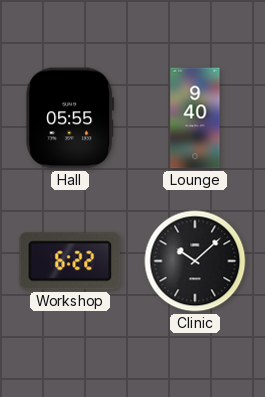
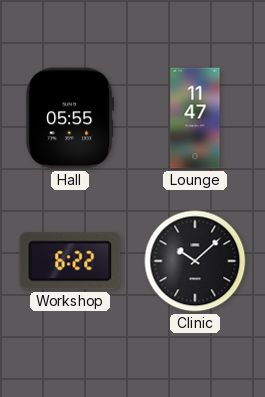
Lounge: 9:40 -> 11:47 (195, 118)
